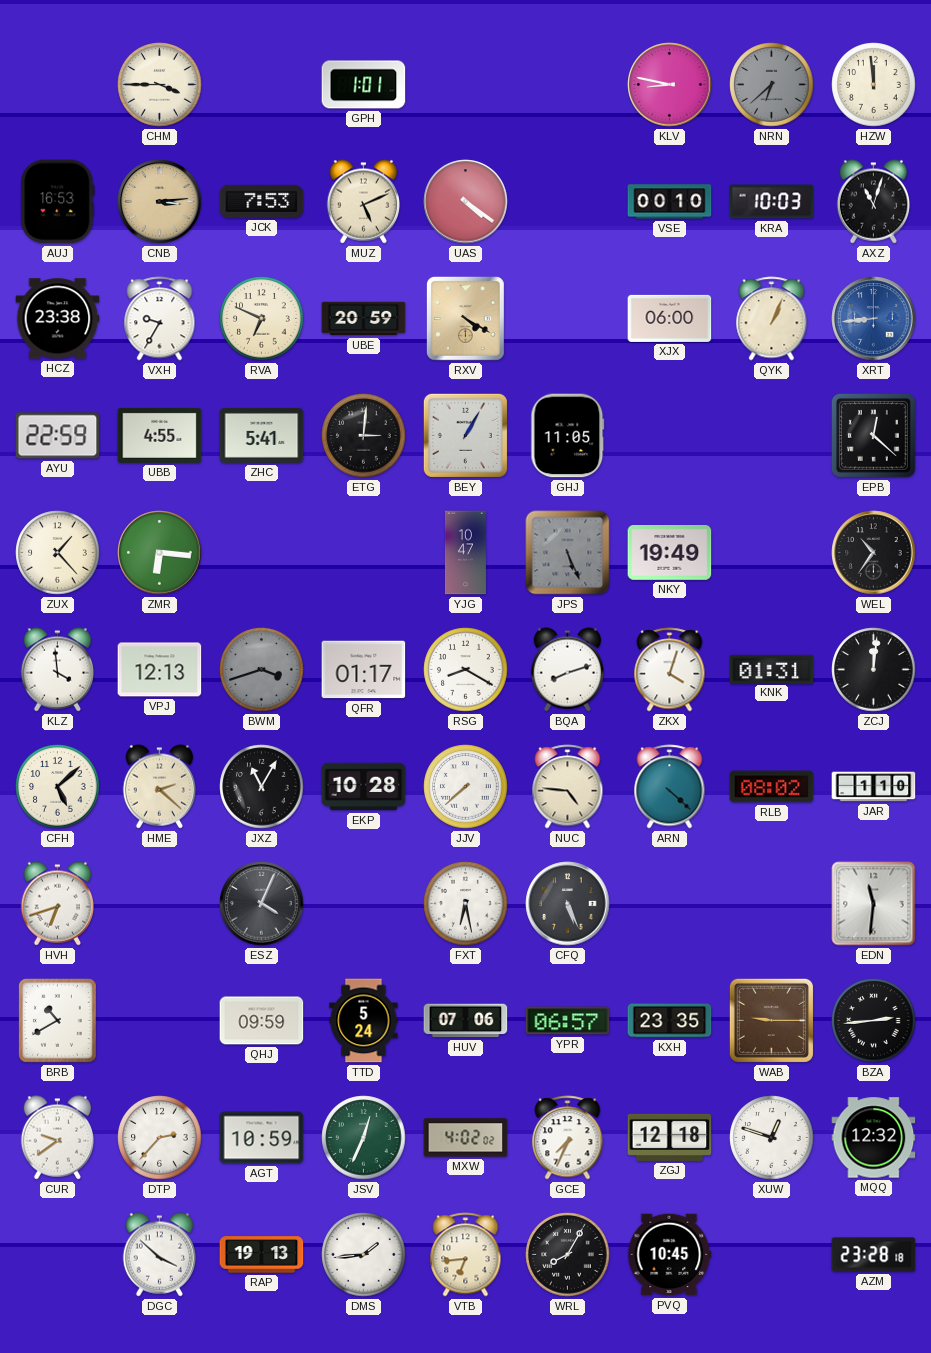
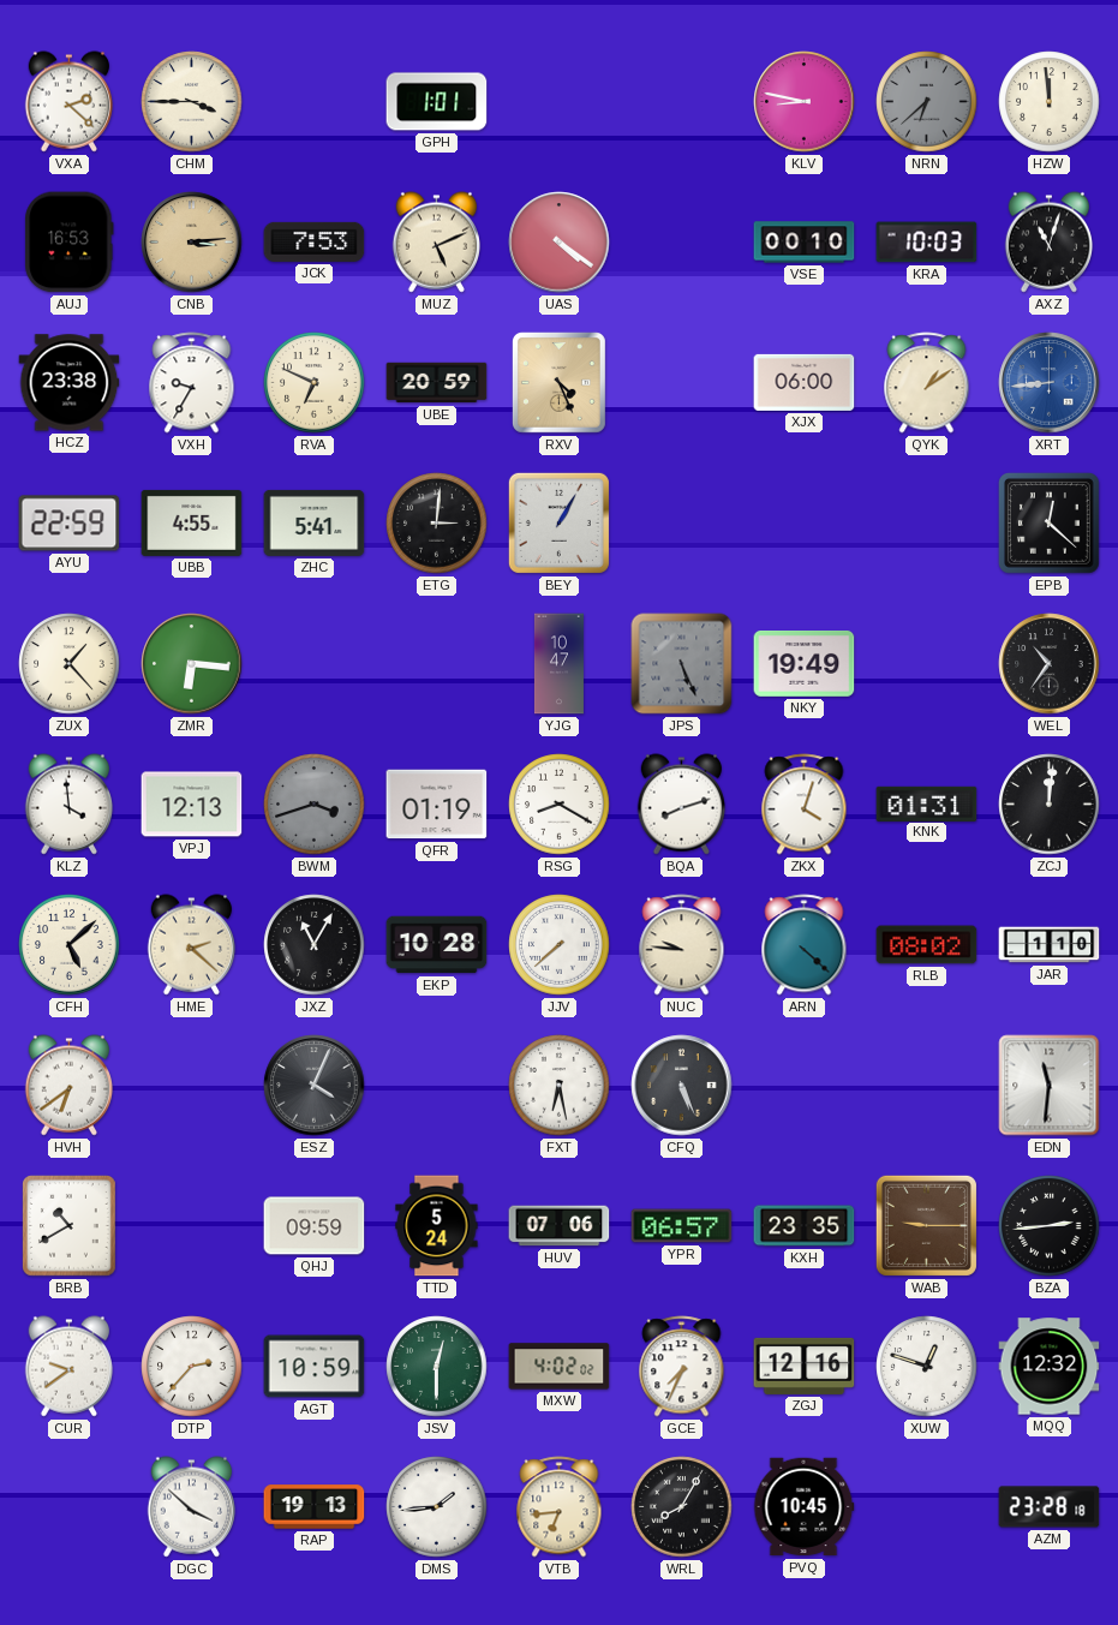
VXA: none -> 2:22 (68, 102)
RXV: 4:20 -> 4:26 (558, 383)
QYK: 1:04 -> 1:09 (927, 383)
GHJ: 11:05 -> none (568, 436)
QFR: 01:17 -> 01:19 (437, 805)
NUC: 4:46 -> 9:46 (682, 945)
HVH: 6:42 -> 6:39 (68, 1086)
JSV: 12:34 -> 12:30 (437, 1367)
ZGJ: 12:18 -> 12:16 (805, 1366)
